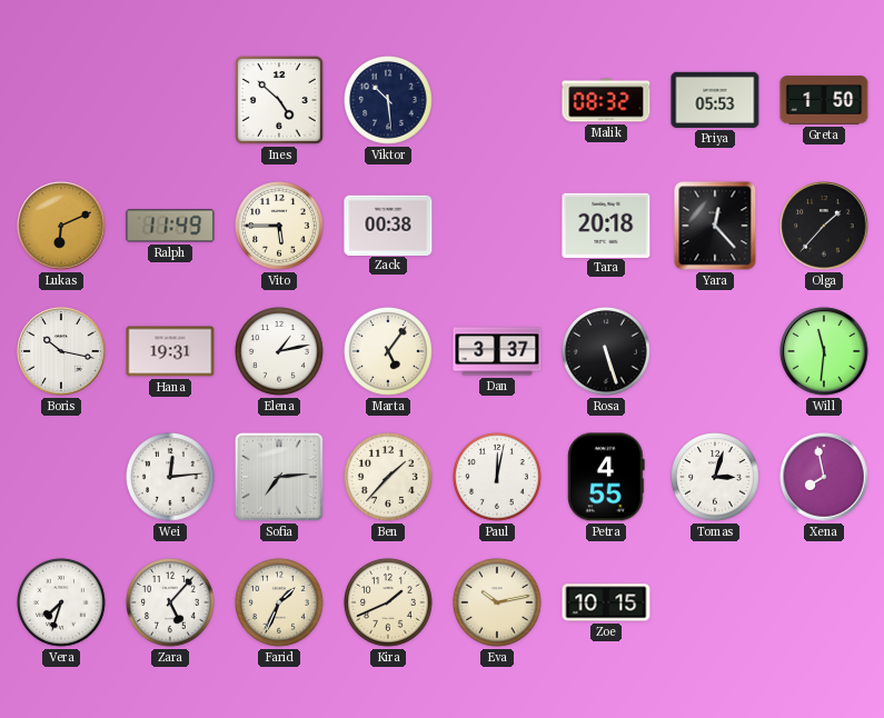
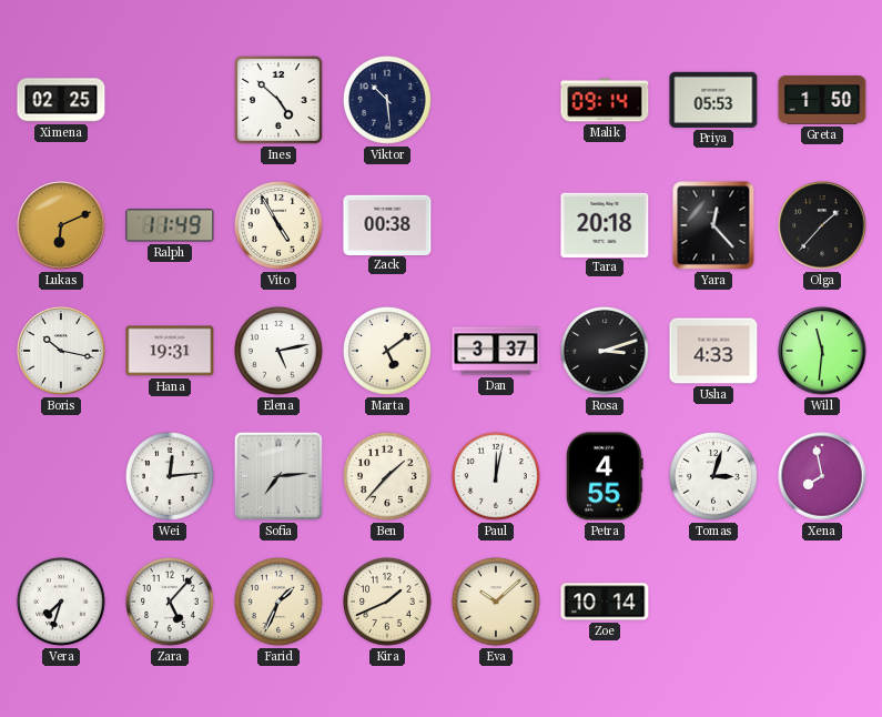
Ximena: none -> 02:25 (61, 100)
Malik: 08:32 -> 09:14 (605, 100)
Vito: 5:45 -> 4:55 (280, 226)
Elena: 1:13 -> 5:13 (280, 352)
Marta: 5:06 -> 5:09 (388, 352)
Rosa: 5:27 -> 3:12 (606, 352)
Usha: none -> 4:33 (713, 351)
Eva: 10:13 -> 10:08 (497, 603)
Zoe: 10:15 -> 10:14 (605, 602)
